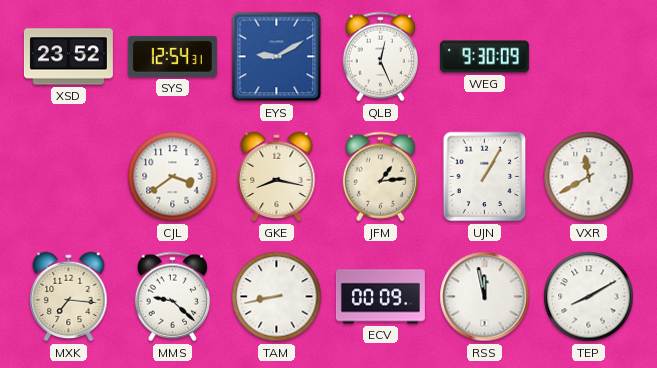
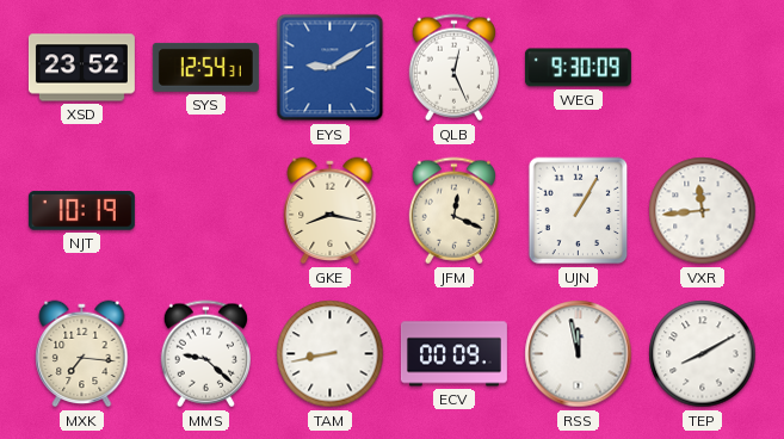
NJT: none -> 10:19 (81, 211)
CJL: 3:39 -> none (173, 177)
JFM: 1:14 -> 12:19 (453, 211)
VXR: 11:40 -> 11:44 (703, 211)
